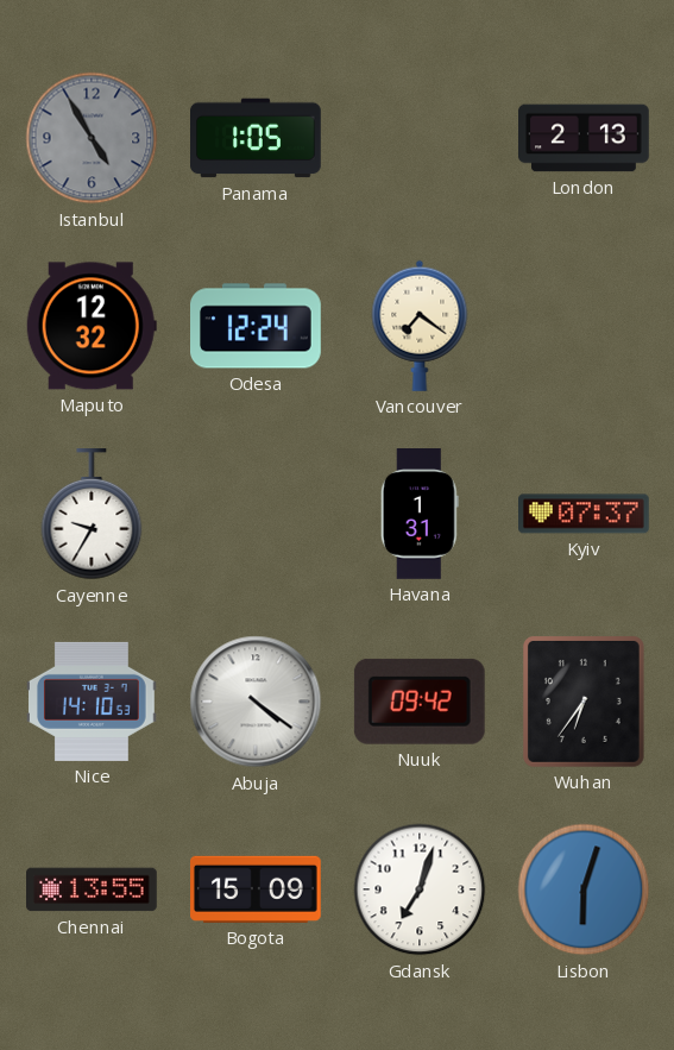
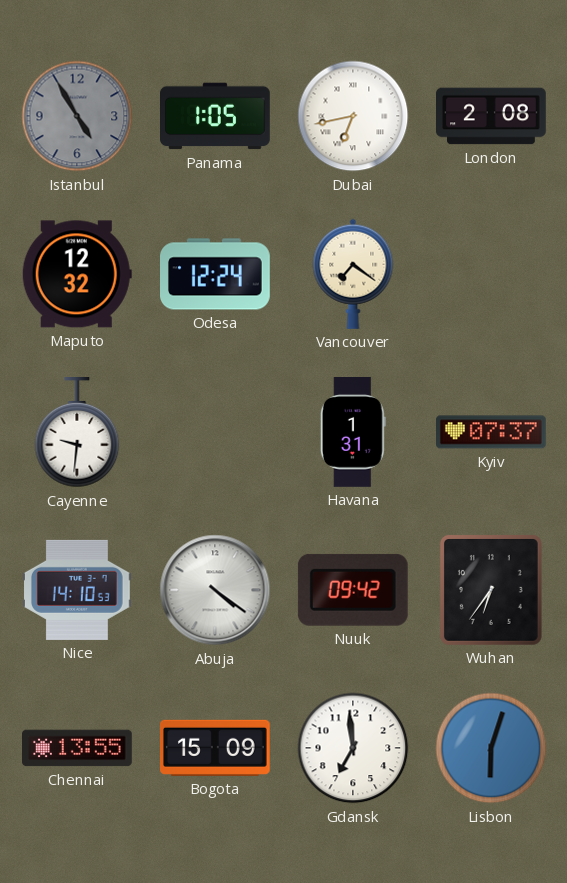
Dubai: none -> 6:43 (353, 116)
London: 2:13 -> 2:08 (492, 116)
Cayenne: 9:35 -> 9:31 (77, 433)
Gdansk: 7:03 -> 6:59 (353, 748)
